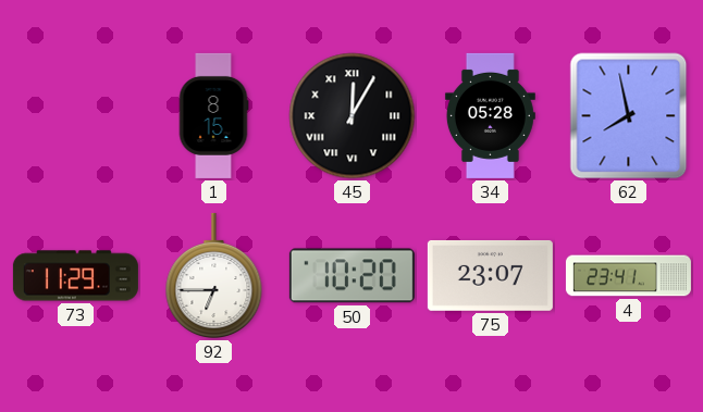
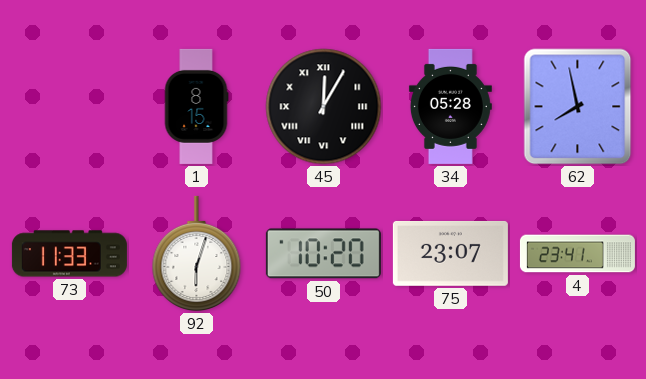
73: 11:29 -> 11:33 (69, 254)
92: 6:45 -> 6:03 (197, 254)
